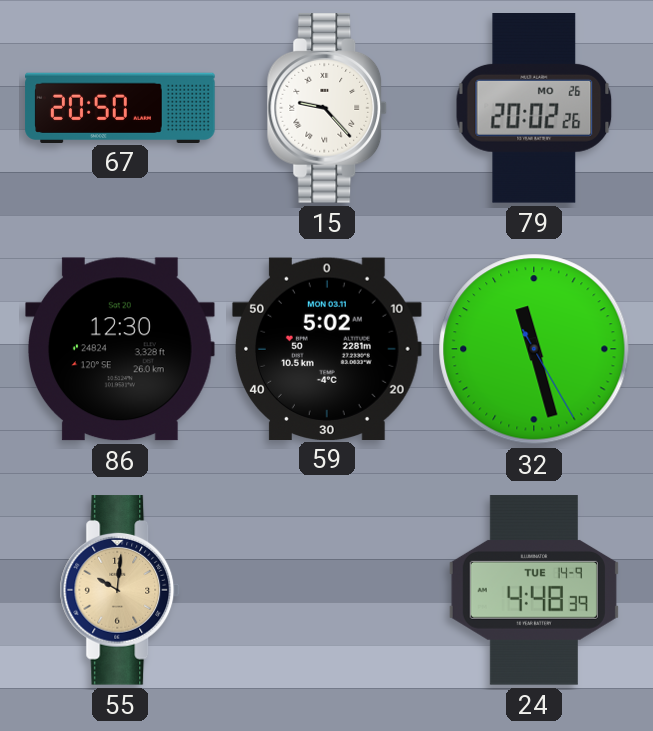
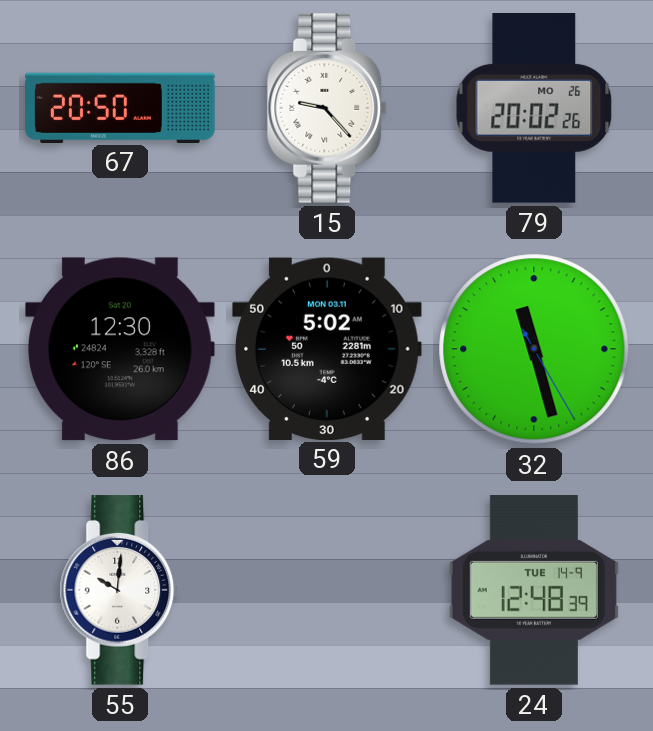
55 dial: champagne -> white (120, 590)
24: 4:48 -> 12:48 (534, 590)
